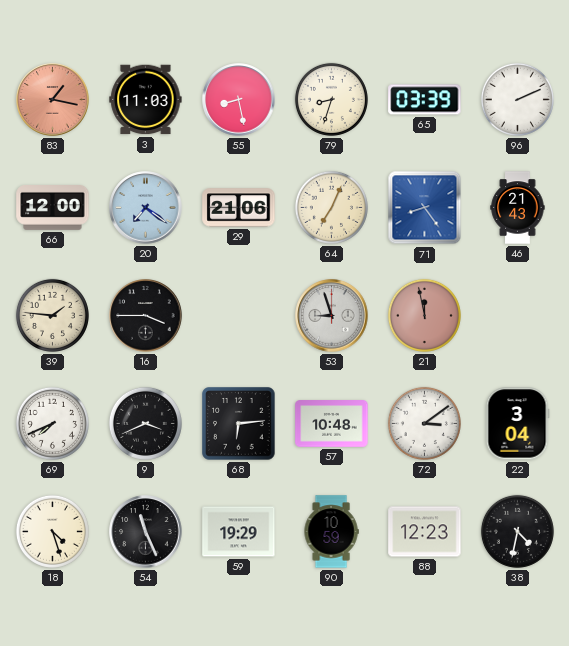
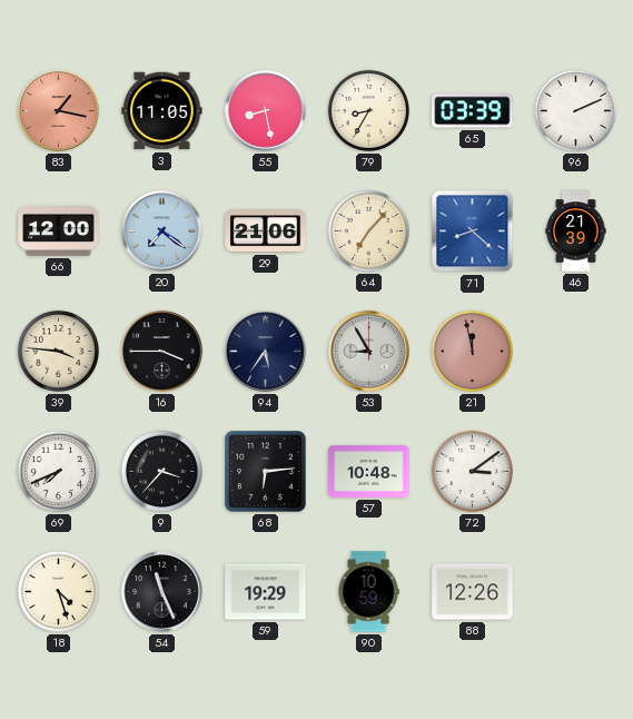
3: 11:03 -> 11:05 (162, 111)
79: 8:33 -> 8:35 (368, 110)
64: 7:04 -> 7:07 (368, 230)
71: 8:24 -> 8:22 (473, 232)
46: 21:43 -> 21:39 (576, 232)
39: 1:46 -> 3:46 (58, 351)
94: none -> 5:36 (266, 352)
53: 8:57 -> 8:55 (369, 352)
9: 3:41 -> 3:37 (161, 471)
22: 3:04 -> none (517, 424)
88: 12:23 -> 12:26 (473, 592)
38: 4:32 -> none (517, 531)
